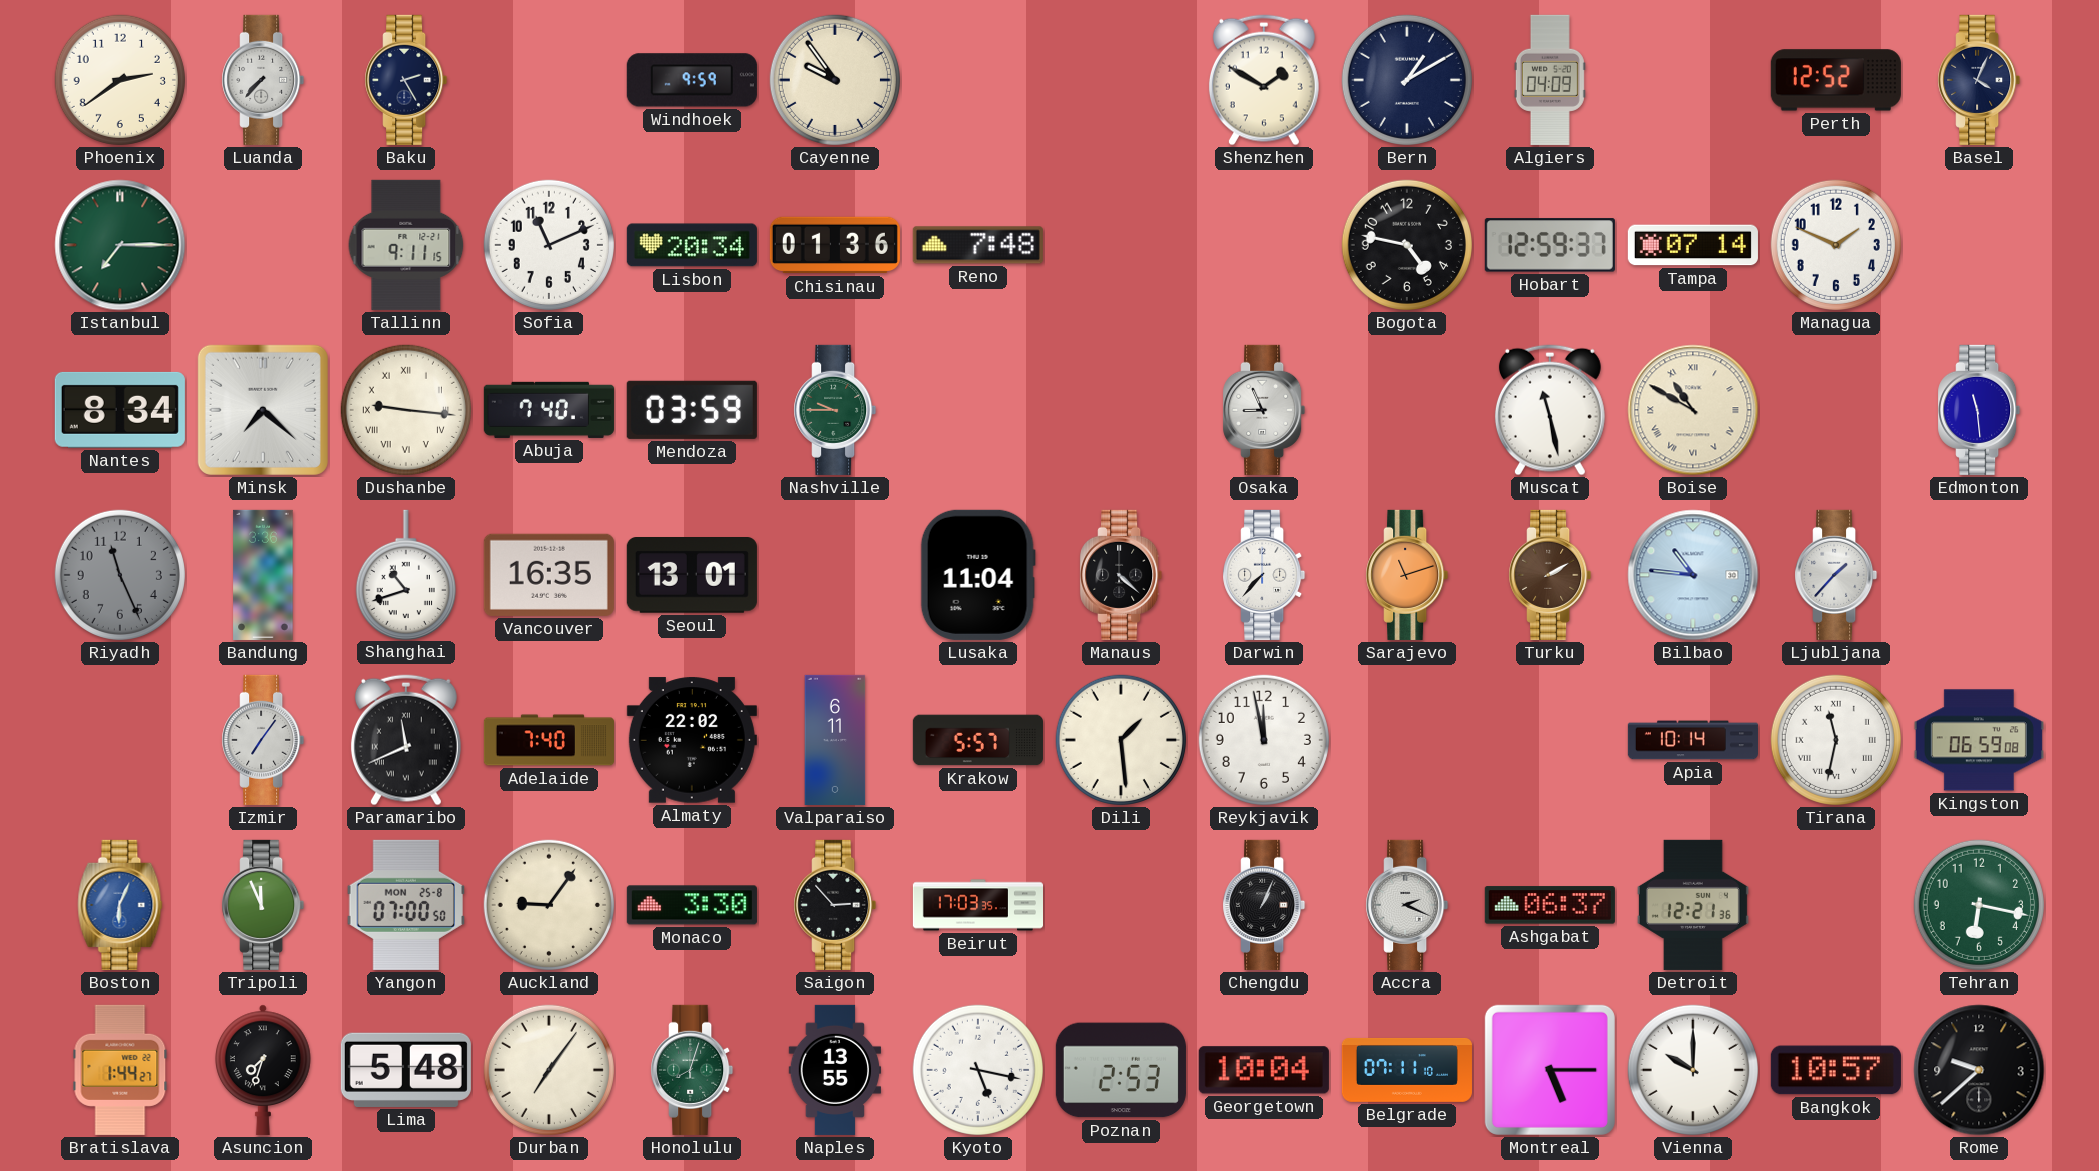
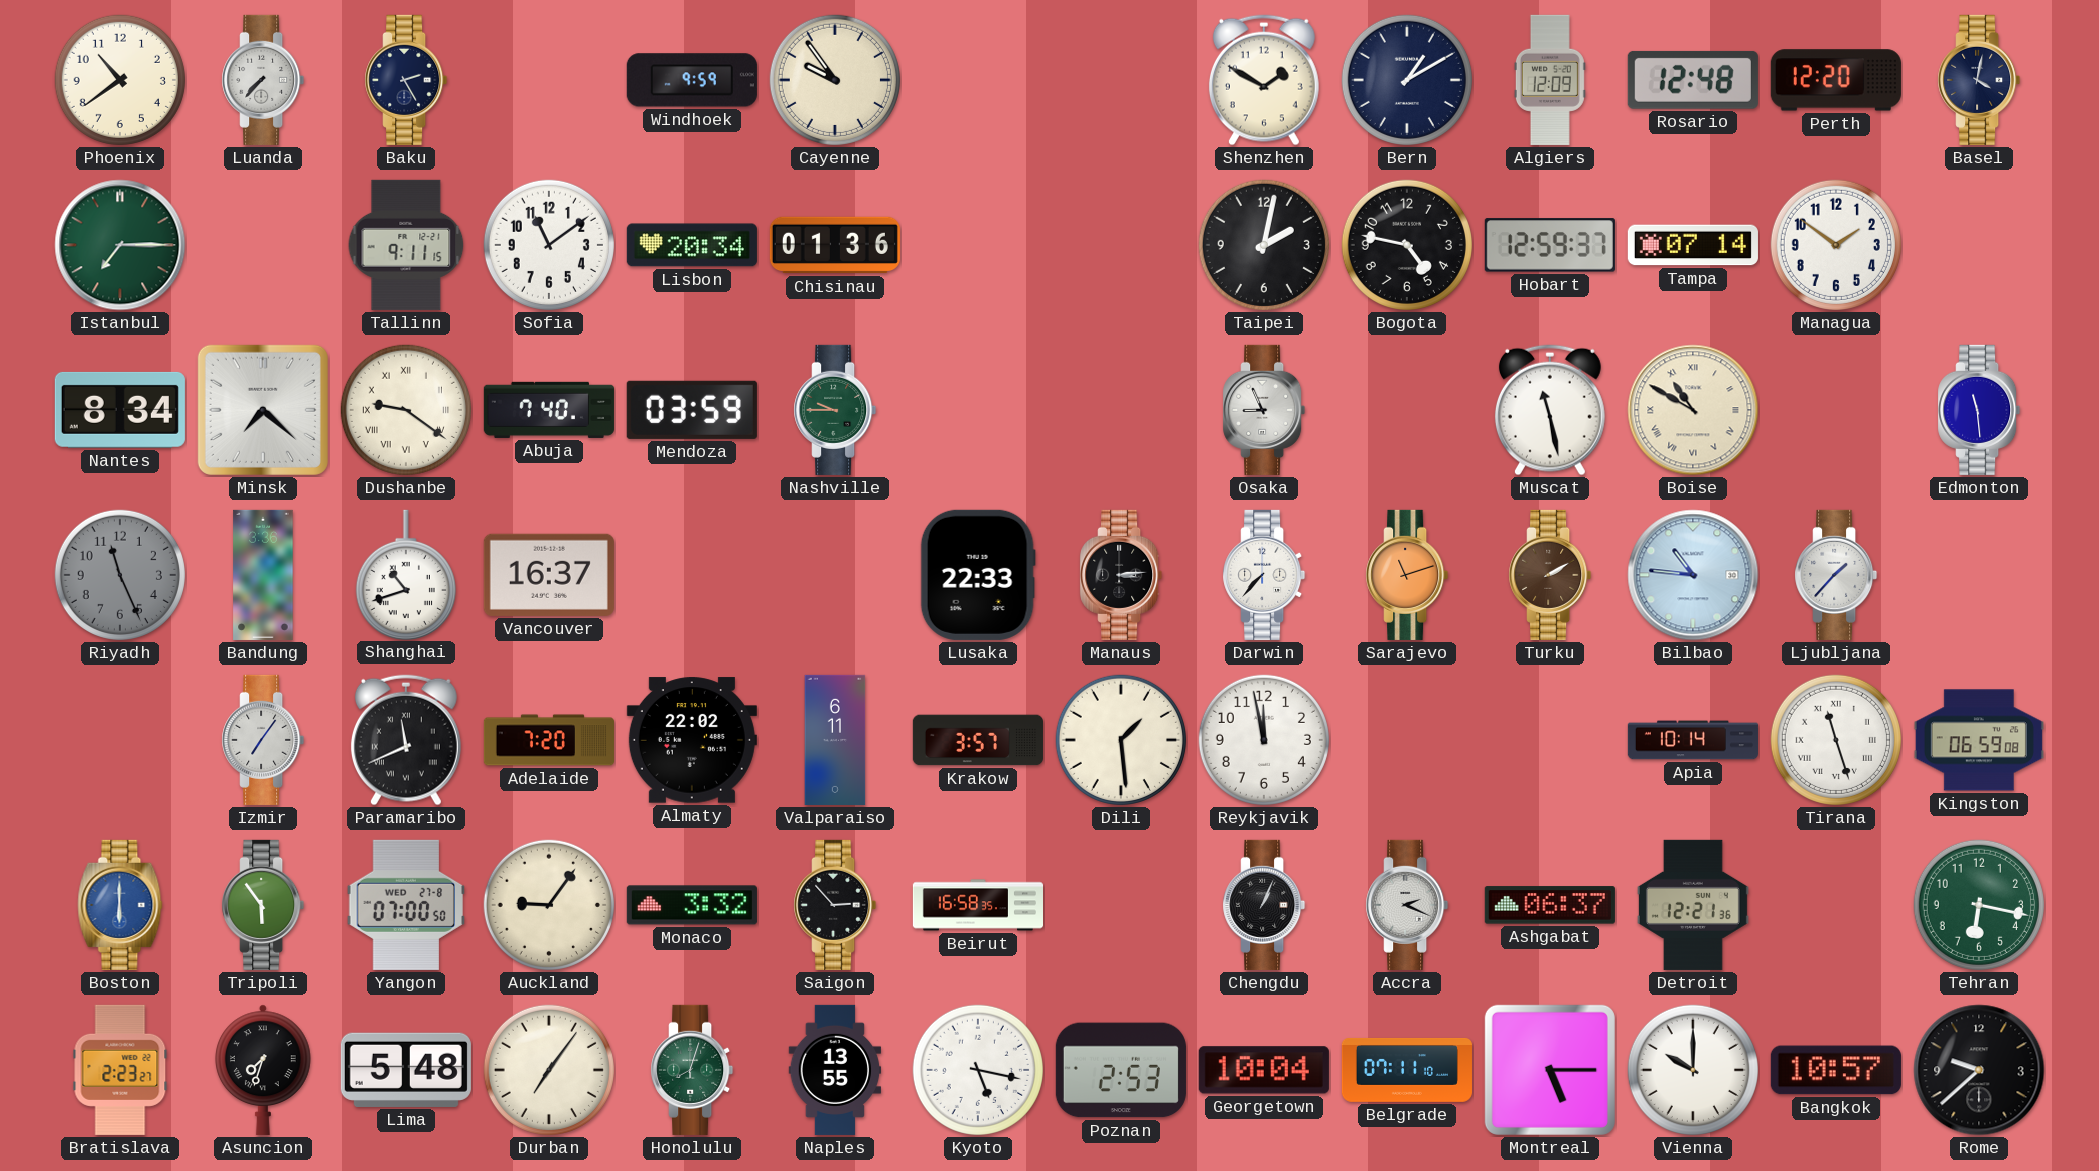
Phoenix: 2:39 -> 10:39 (120, 80)
Algiers: 04:09 -> 12:09 (1550, 80)
Rosario: none -> 12:48 (1693, 80)
Perth: 12:52 -> 12:20 (1836, 80)
Basel: 4:04 -> 4:02 (1979, 80)
Sofia: 11:11 -> 11:09 (549, 245)
Reno: 7:48 -> none (978, 245)
Taipei: none -> 2:02 (1264, 245)
Managua: 1:49 -> 1:51 (1836, 245)
Dushanbe: 9:16 -> 9:21 (406, 410)
Vancouver: 16:35 -> 16:37 (549, 575)
Seoul: 13:01 -> none (692, 576)
Lusaka: 11:04 -> 22:33 (978, 575)
Manaus: 4:22 -> 3:14 (1121, 575)
Adelaide: 7:40 -> 7:20 (549, 740)
Krakow: 5:57 -> 3:57 (978, 740)
Tirana: 11:32 -> 11:27 (1836, 740)
Boston: 6:04 -> 6:00 (120, 905)
Tripoli: 11:56 -> 5:54 (263, 905)
Yangon date: MON 25-8 -> WED 27-8 (405, 905)
Monaco: 3:30 -> 3:32 (692, 905)
Beirut: 17:03 -> 16:58 (977, 905)
Bratislava: 1:44 -> 2:23 (120, 1070)
